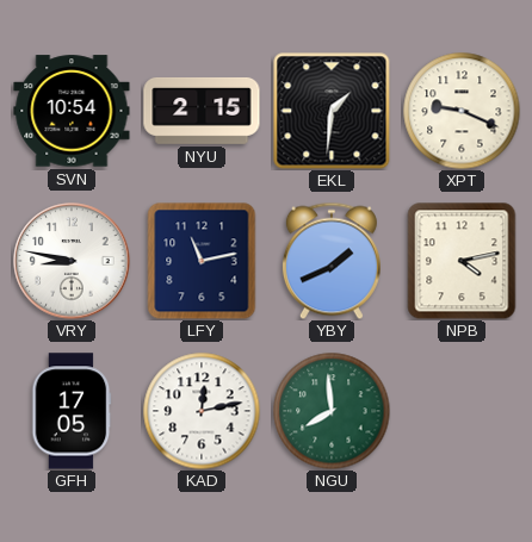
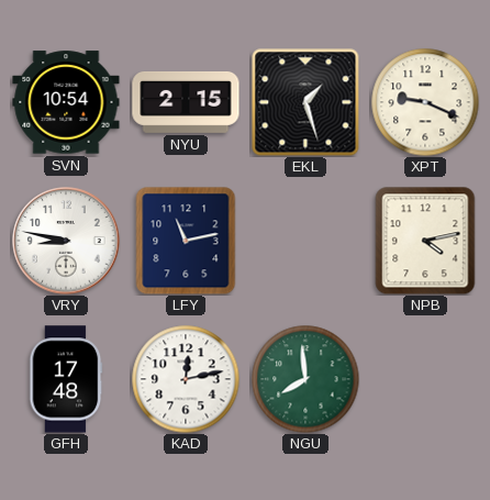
EKL: 1:31 -> 1:27 (305, 102)
YBY: 1:41 -> none (332, 261)
GFH: 17:05 -> 17:48 (66, 379)
